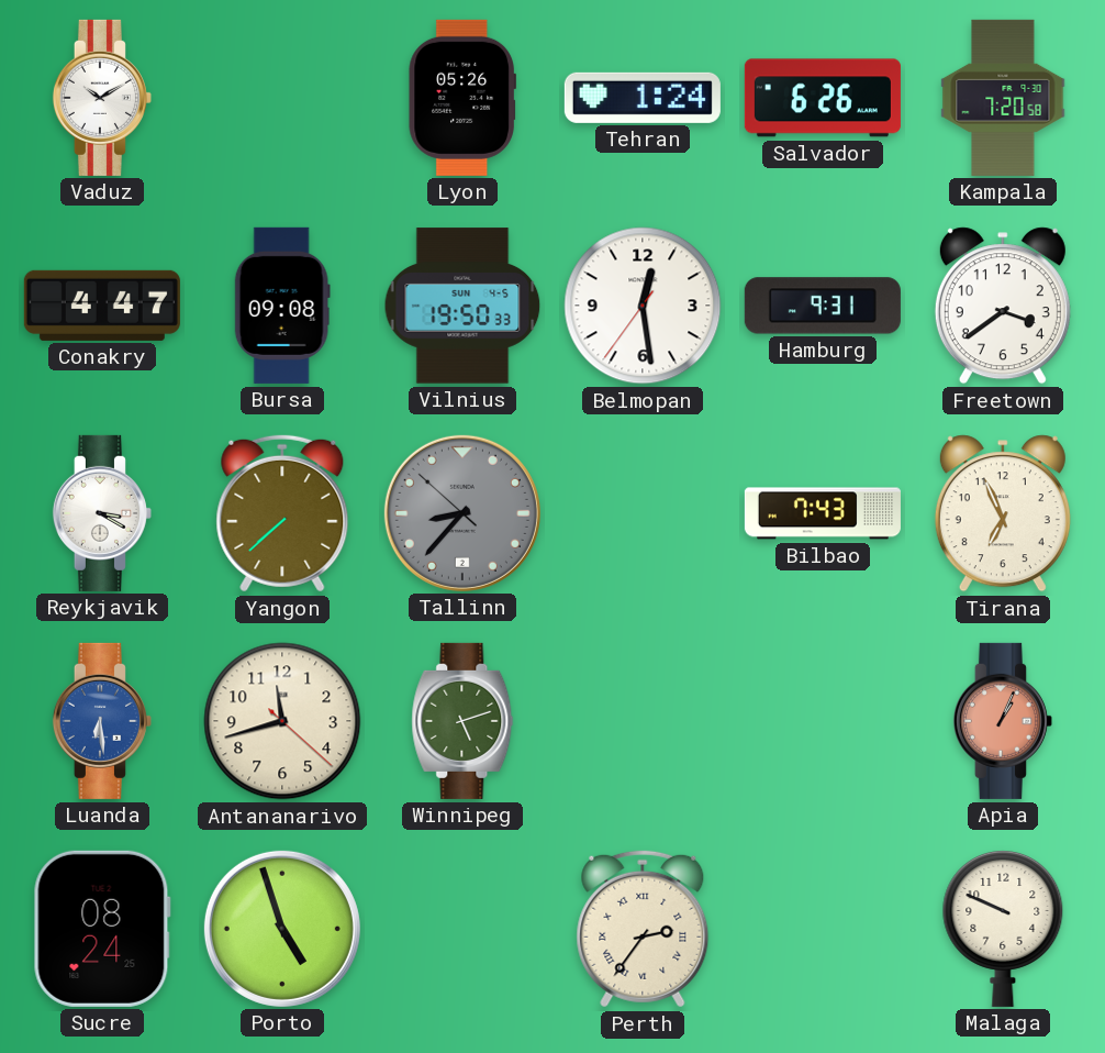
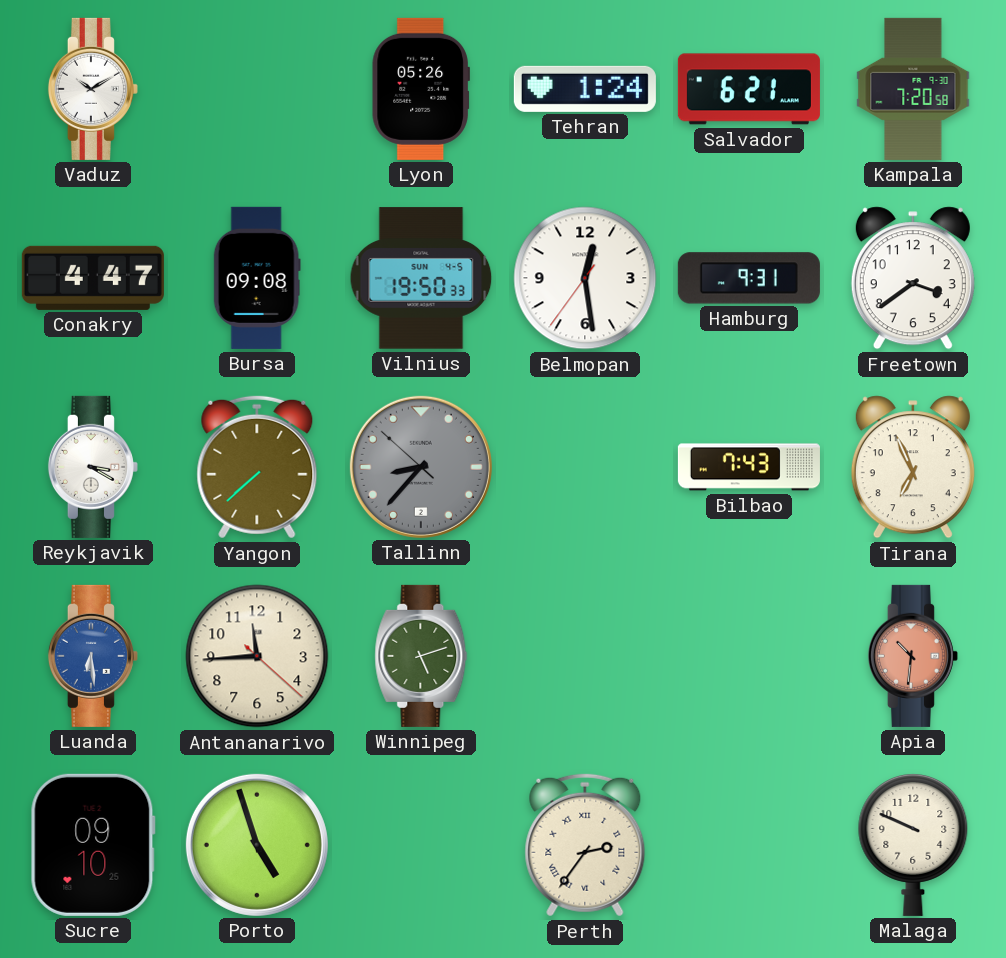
Salvador: 6:26 -> 6:21 (749, 89)
Antananarivo: 11:42 -> 11:44 (257, 656)
Apia: 1:04 -> 10:31 (913, 656)
Sucre: 08:24 -> 09:10 (93, 845)
